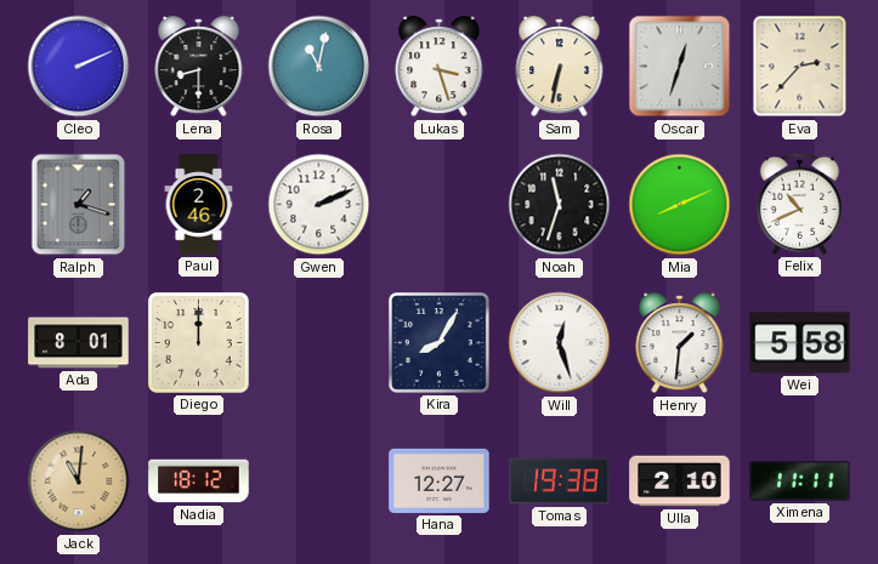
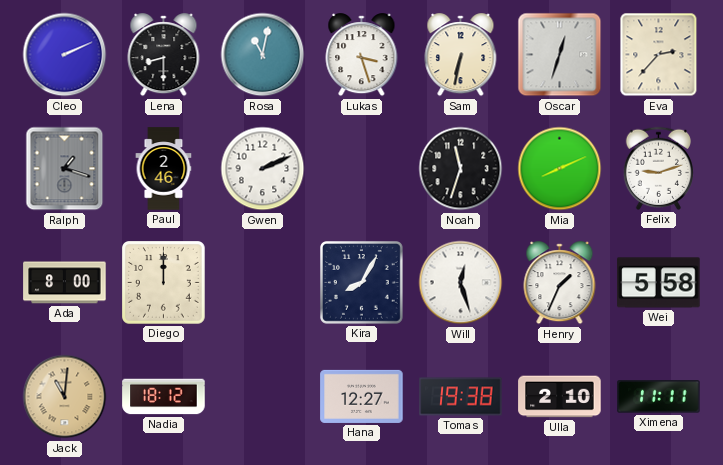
Felix: 10:41 -> 9:12 (658, 168)
Ada: 8:01 -> 8:00 (65, 283)
Henry: 1:31 -> 1:34 (560, 283)
